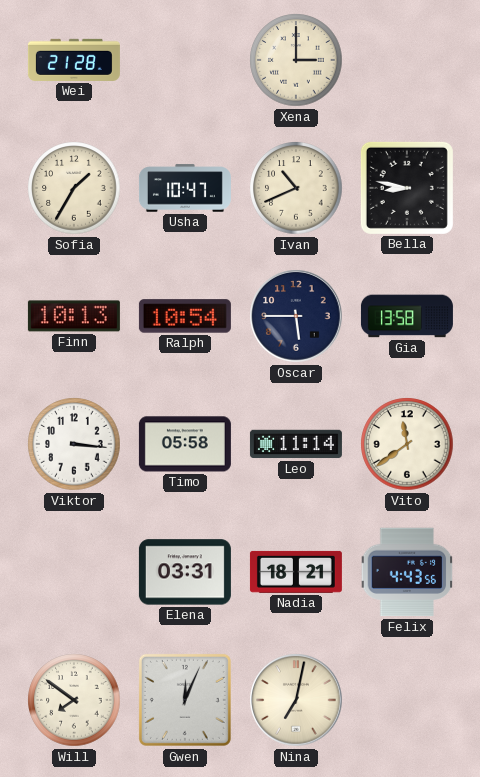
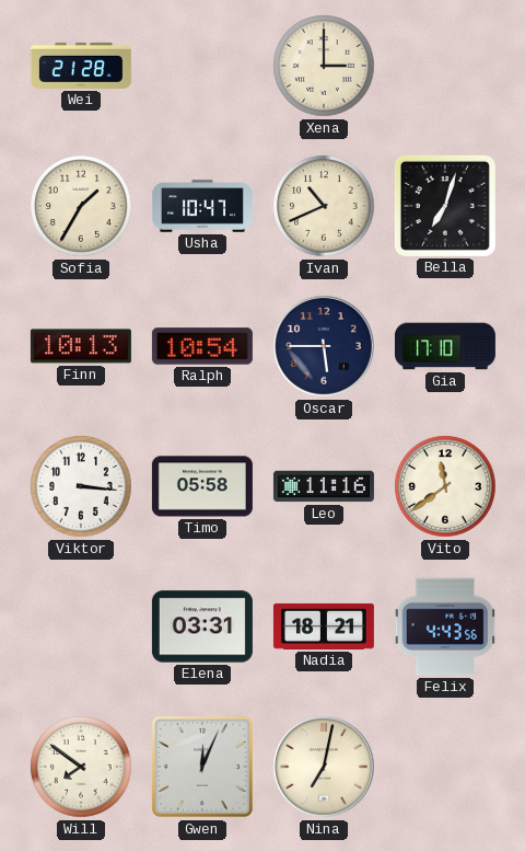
Bella: 8:47 -> 7:03 (445, 206)
Gia: 13:58 -> 17:10 (445, 346)
Leo: 11:14 -> 11:16 (324, 486)
